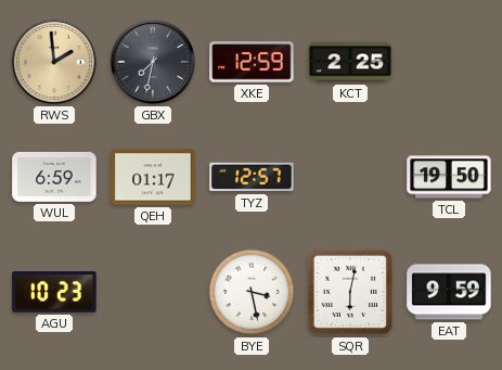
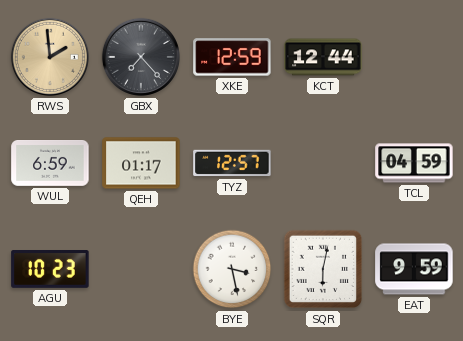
GBX: 7:32 -> 7:23 (141, 57)
KCT: 2:25 -> 12:44 (323, 57)
TCL: 19:50 -> 04:59 (414, 163)
